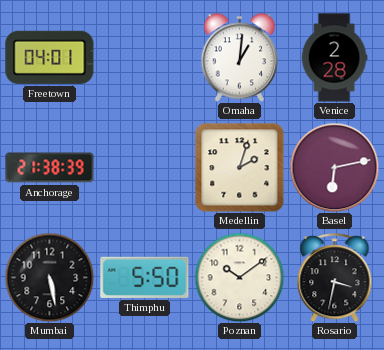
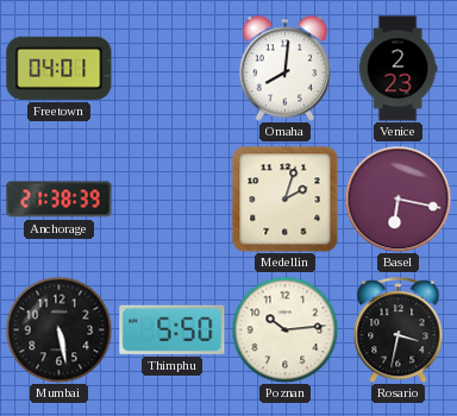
Omaha: 1:01 -> 8:01 (286, 69)
Venice: 2:28 -> 2:23 (397, 69)
Basel: 6:13 -> 6:17 (397, 198)
Poznan: 10:09 -> 10:14 (284, 329)
